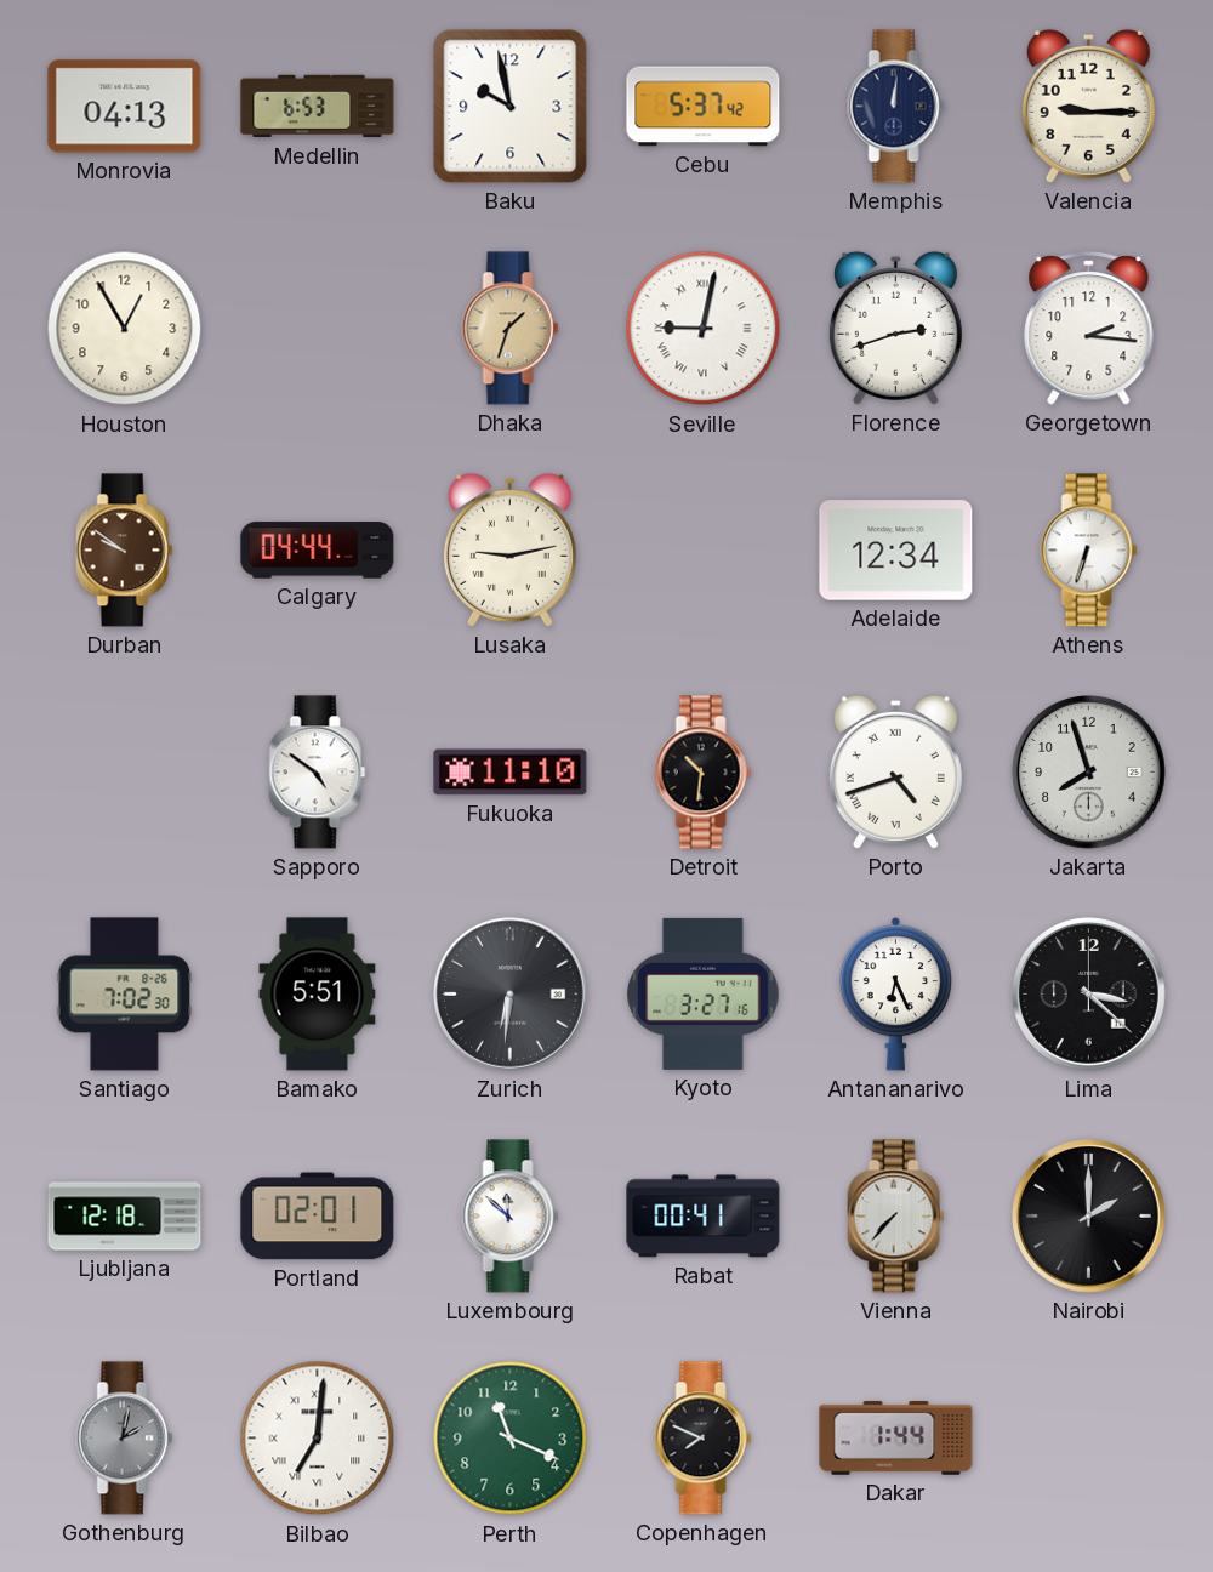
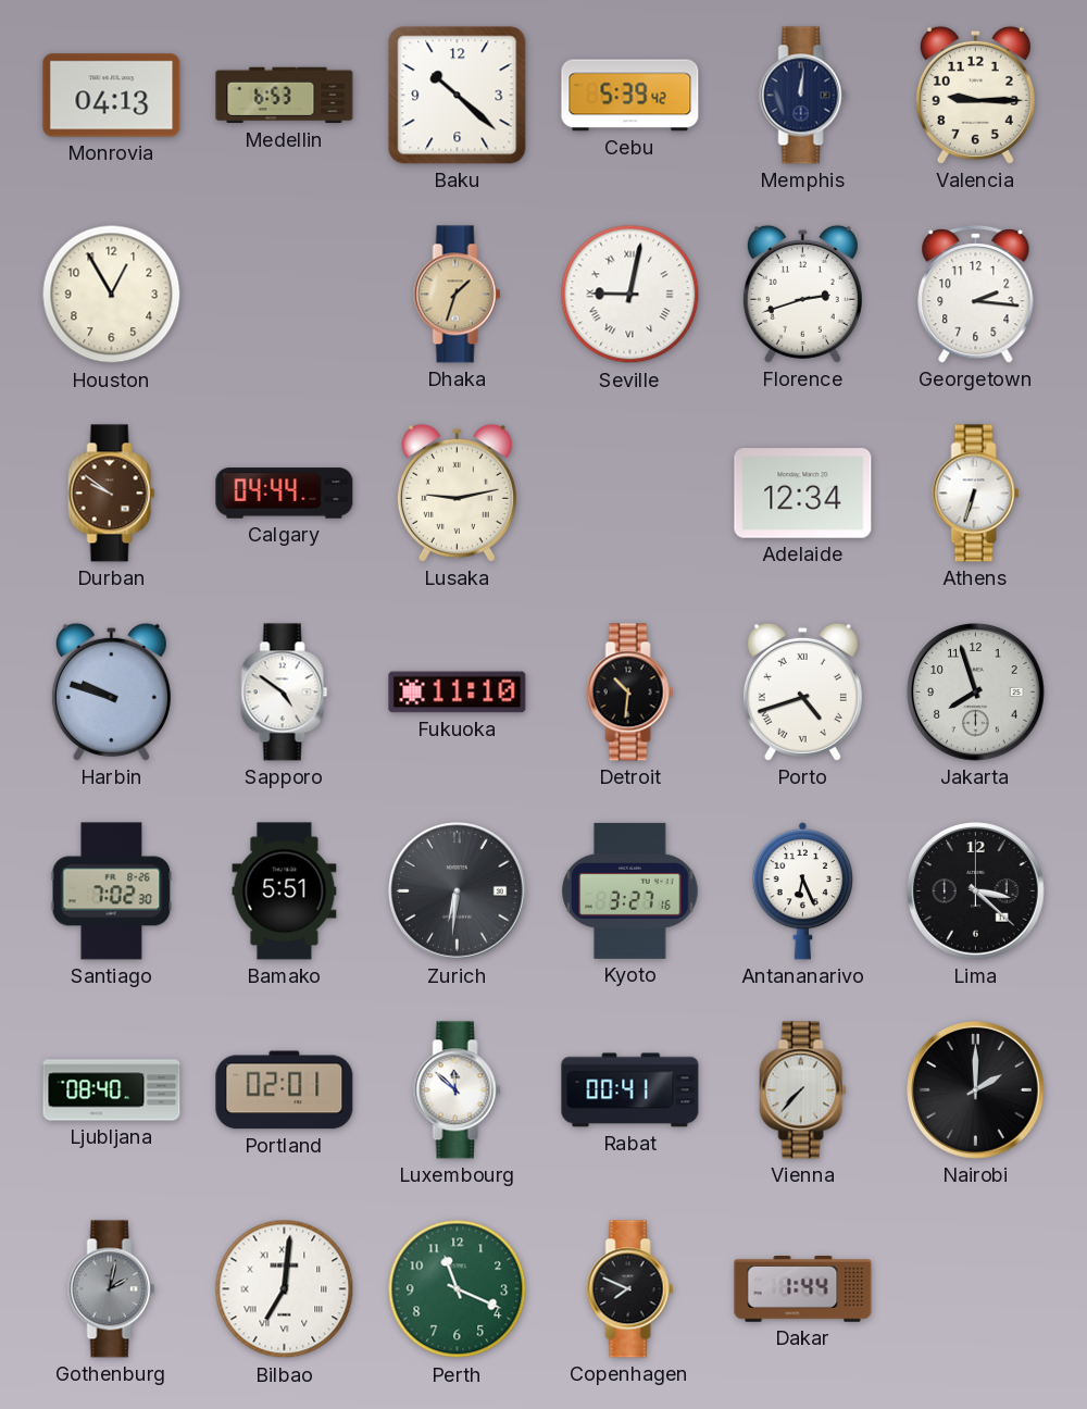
Baku: 9:58 -> 10:22 (458, 96)
Cebu: 5:37 -> 5:39 (630, 96)
Harbin: none -> 9:48 (111, 691)
Ljubljana: 12:18 -> 08:40 (112, 1090)
